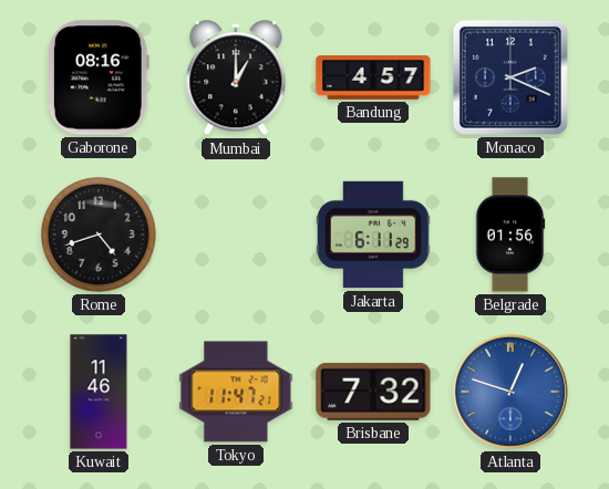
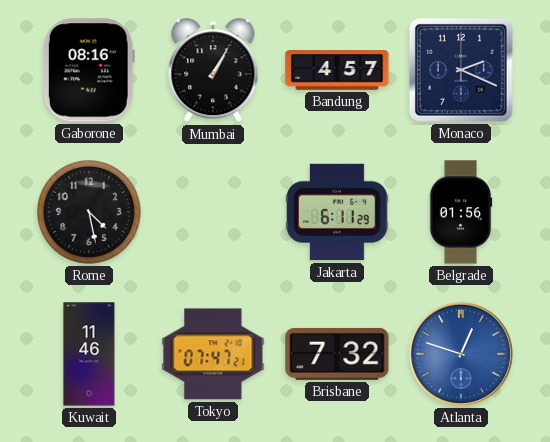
Mumbai: 1:00 -> 1:05 (213, 71)
Rome: 4:42 -> 4:28 (89, 212)
Tokyo: 11:47 -> 07:47 (213, 354)
